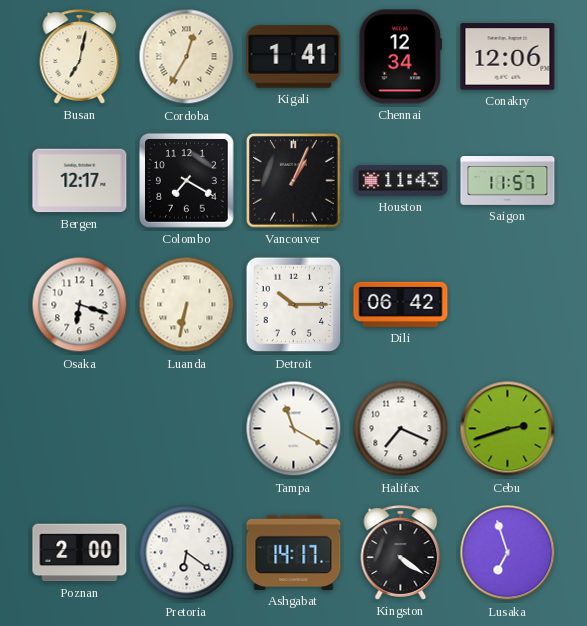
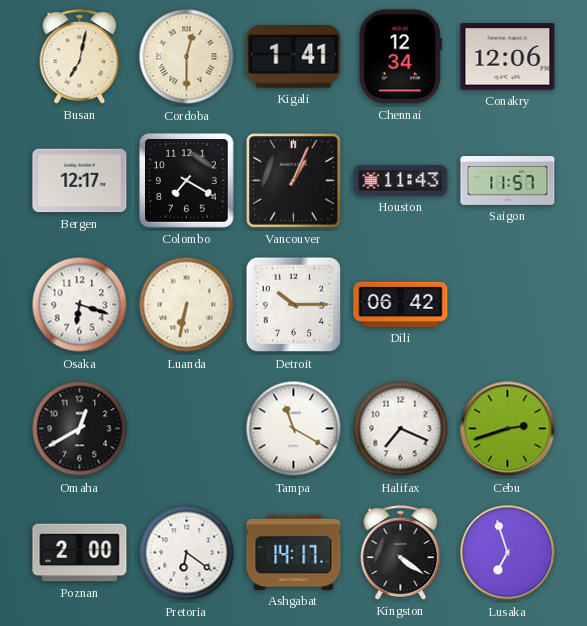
Cordoba: 12:35 -> 12:30 (187, 57)
Omaha: none -> 12:40 (80, 429)
